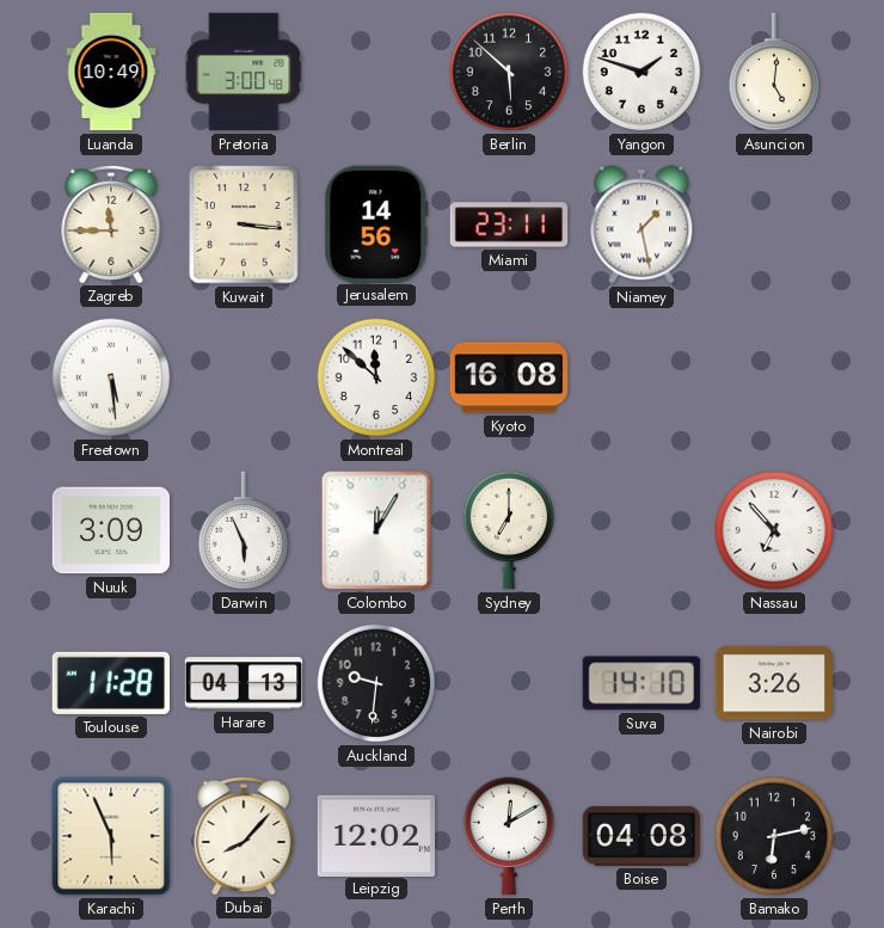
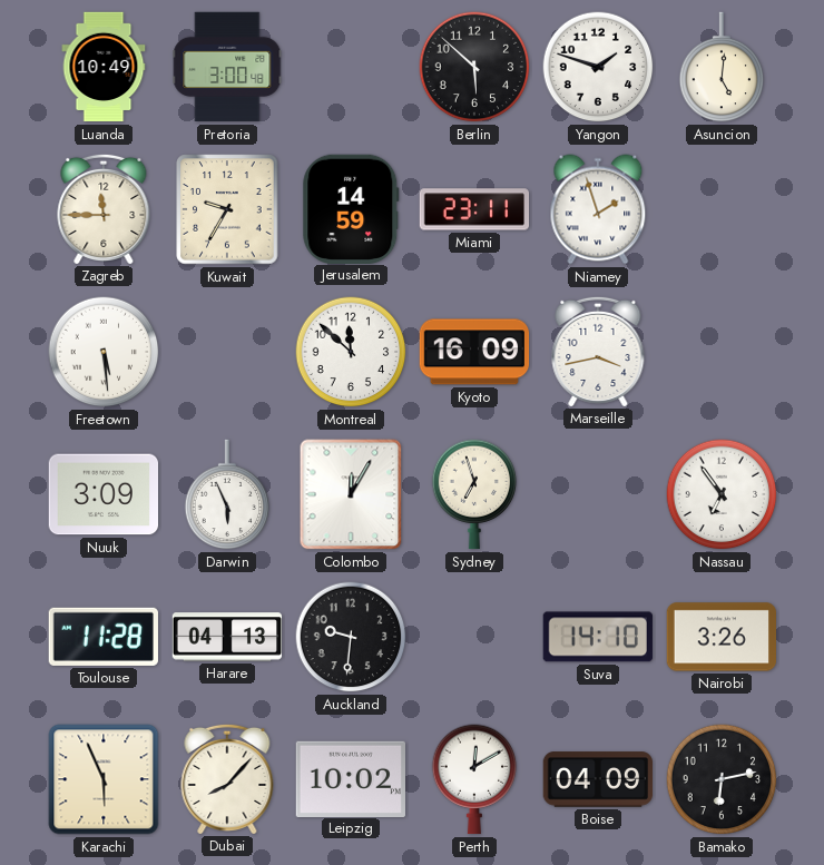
Kuwait: 3:16 -> 9:35 (227, 209)
Jerusalem: 14:56 -> 14:59 (351, 208)
Niamey: 1:28 -> 1:57 (598, 209)
Kyoto: 16:08 -> 16:09 (474, 352)
Marseille: none -> 3:43 (598, 351)
Sydney: 7:00 -> 6:57 (474, 494)
Nassau: 6:53 -> 6:54 (722, 494)
Leipzig: 12:02 -> 10:02 (350, 778)
Boise: 04:08 -> 04:09 (598, 779)
